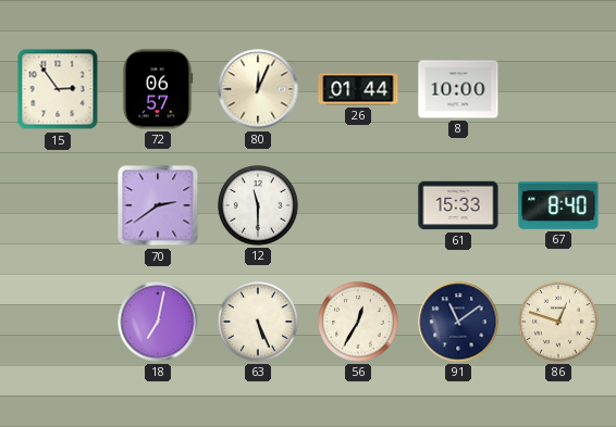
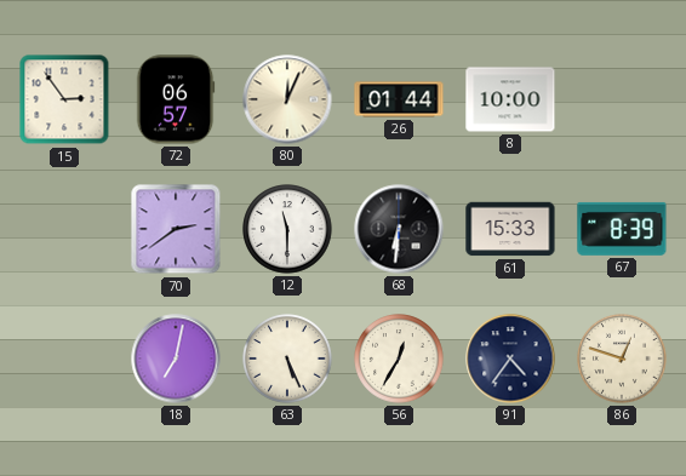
68: none -> 6:31 (399, 229)
67: 8:40 -> 8:39 (622, 229)
91: 11:09 -> 4:36 (510, 359)
